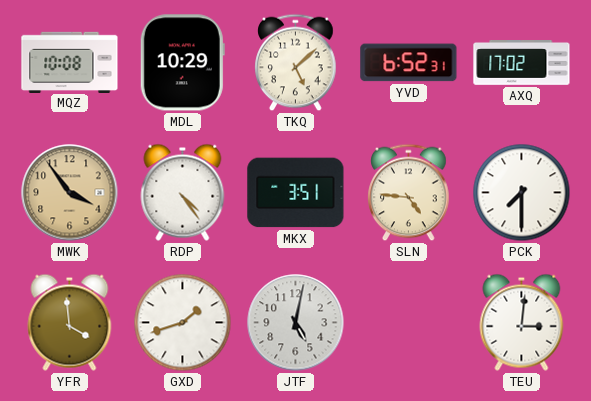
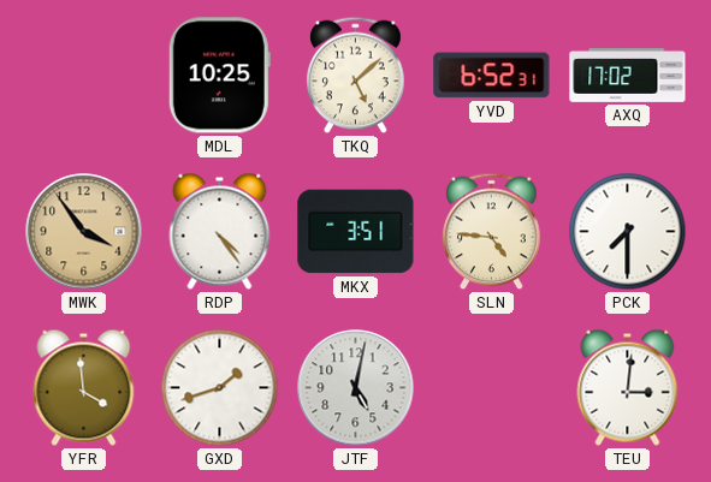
MQZ: 10:08 -> none (70, 62)
MDL: 10:29 -> 10:25 (219, 76)
